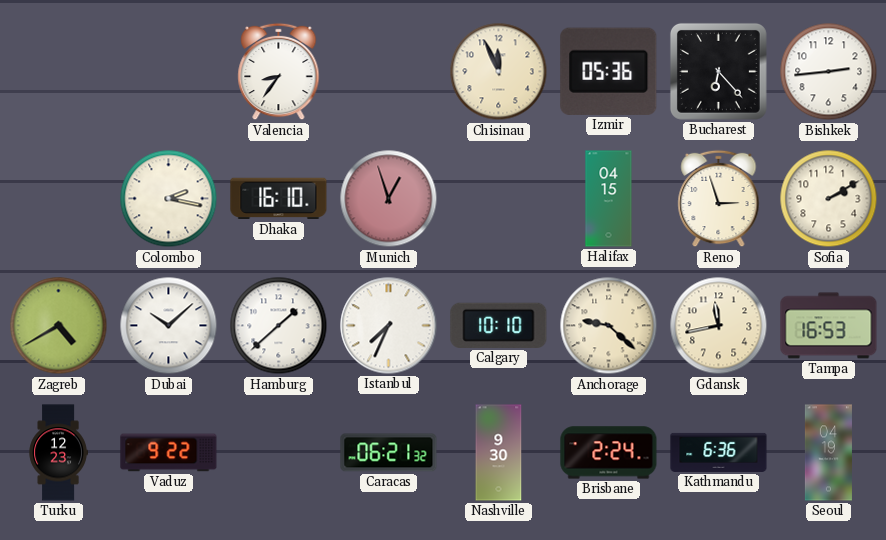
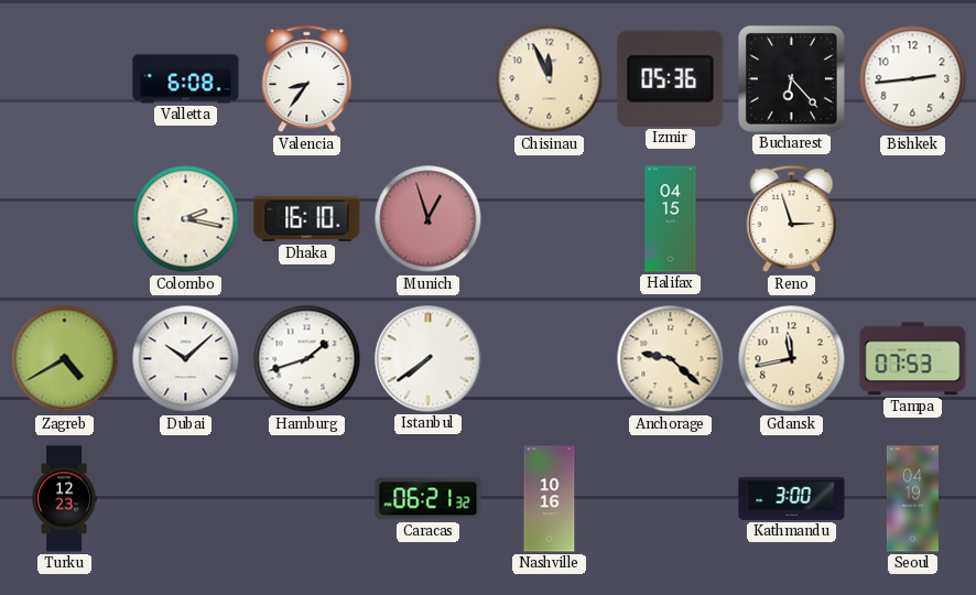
Valletta: none -> 6:08 (186, 79)
Sofia: 2:10 -> none (829, 199)
Hamburg: 1:38 -> 1:42 (307, 359)
Istanbul: 7:34 -> 7:39 (429, 359)
Calgary: 10:10 -> none (499, 325)
Tampa: 16:53 -> 07:53 (913, 359)
Vaduz: 9:22 -> none (169, 453)
Nashville: 9:30 -> 10:16 (550, 499)
Brisbane: 2:24 -> none (609, 453)
Kathmandu: 6:36 -> 3:00 (792, 498)
